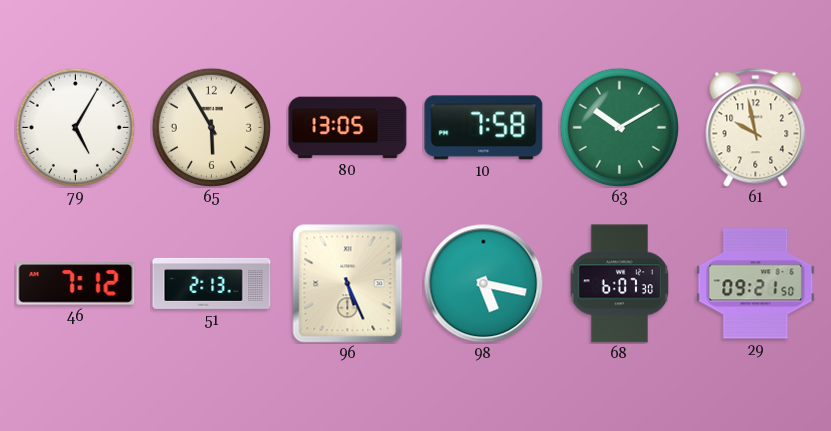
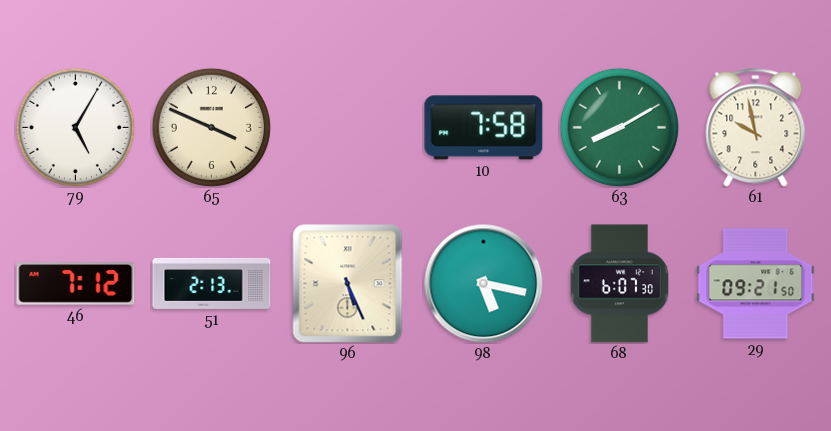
65: 5:55 -> 3:49 (211, 127)
80: 13:05 -> none (348, 128)
63: 10:10 -> 8:10 (619, 127)
